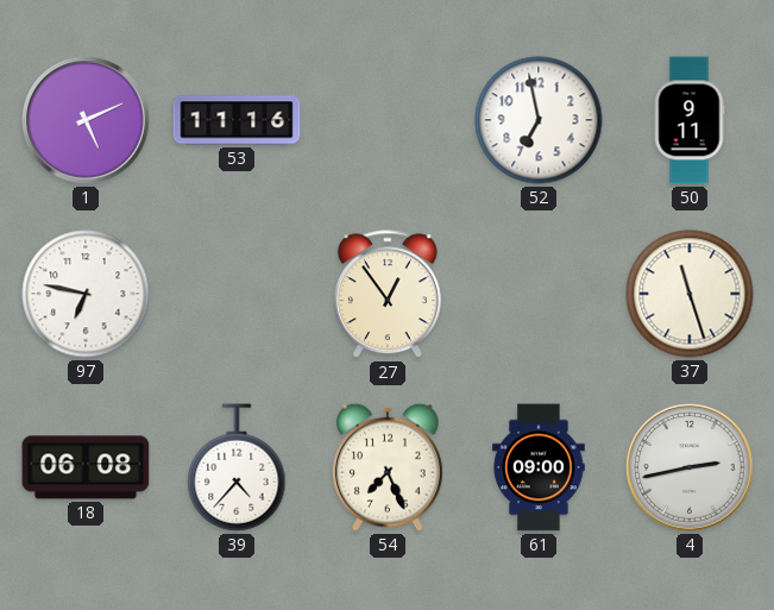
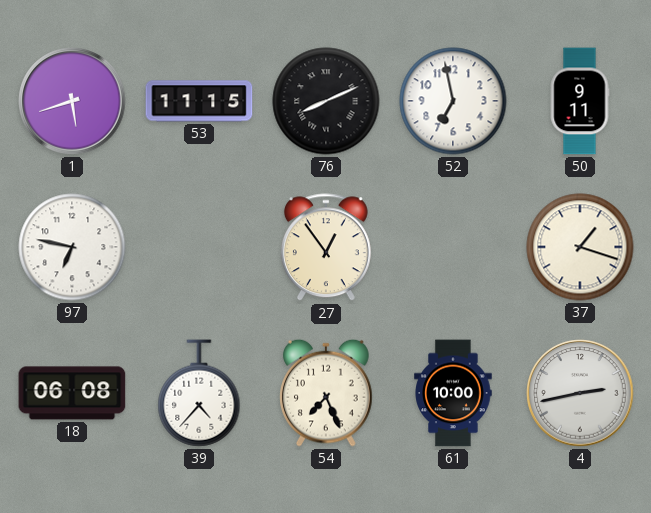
1: 5:11 -> 5:42 (72, 101)
53: 11:16 -> 11:15 (199, 101)
76: none -> 8:11 (326, 101)
37: 11:27 -> 1:18 (580, 247)
61: 09:00 -> 10:00 (453, 393)
